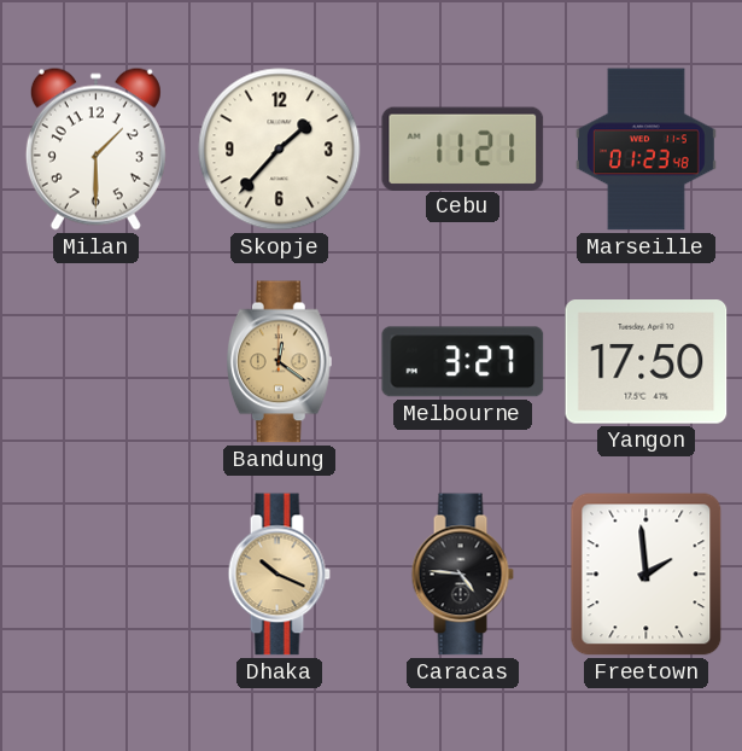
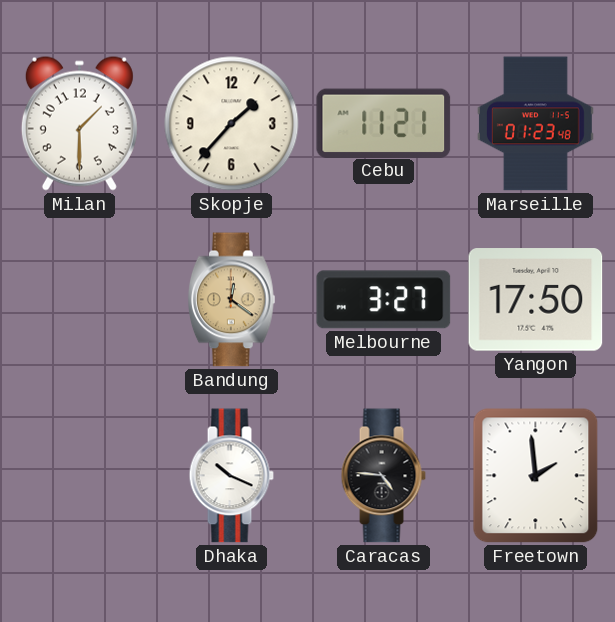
Dhaka dial: champagne -> white (231, 476)
